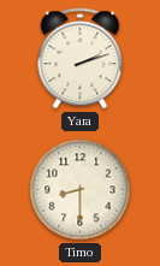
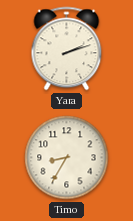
Timo: 8:30 -> 8:35 (67, 158)
